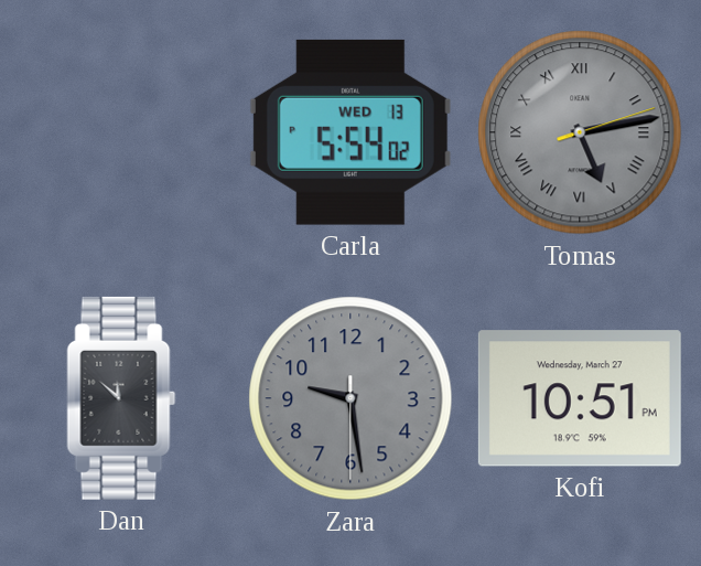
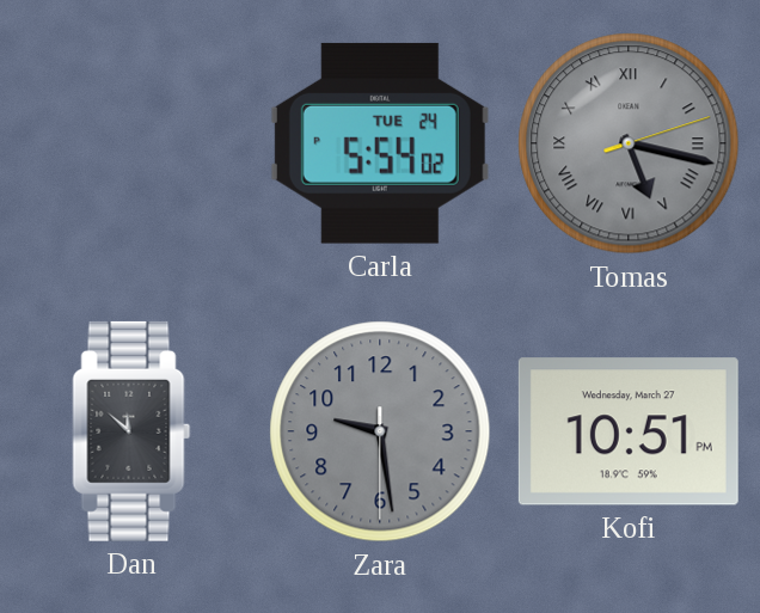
Carla date: WED 13 -> TUE 24 (380, 143)
Tomas: 5:13 -> 5:17 (629, 143)
